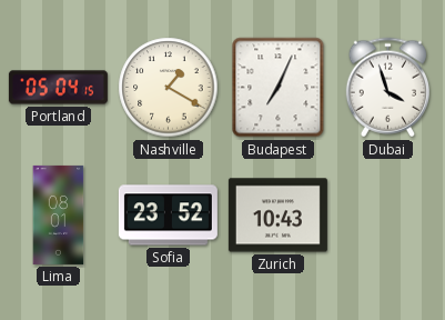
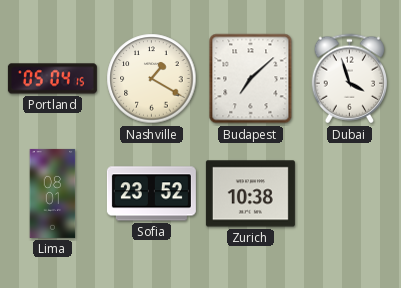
Budapest: 7:04 -> 7:08 (251, 79)
Zurich: 10:43 -> 10:38 (250, 194)
